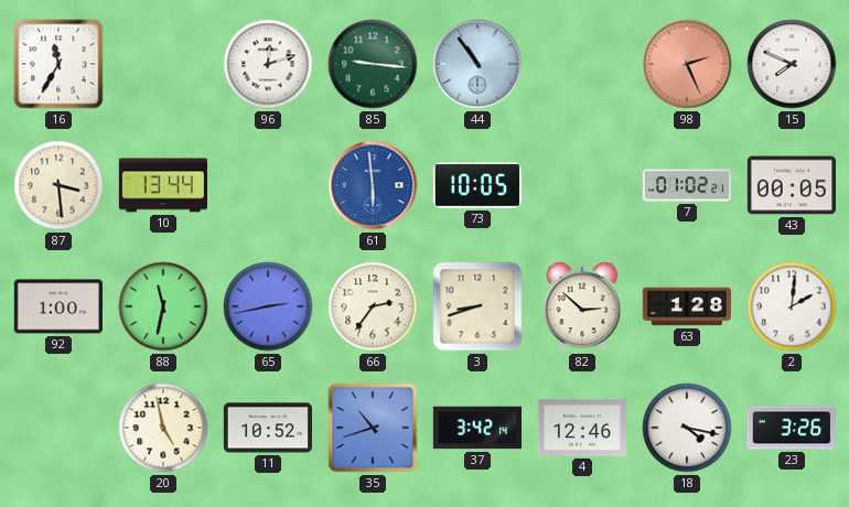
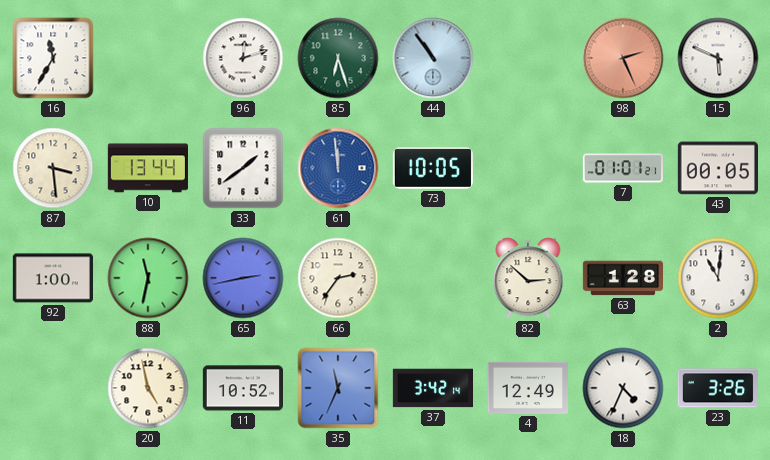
85: 9:16 -> 6:27 (338, 58)
15: 7:49 -> 5:49 (718, 58)
33: none -> 1:39 (243, 168)
61: 5:59 -> 11:59 (338, 168)
7: 01:02 -> 01:01 (622, 168)
3: 8:42 -> none (477, 306)
2: 2:01 -> 11:01 (718, 278)
35: 10:42 -> 11:34 (338, 388)
4: 12:46 -> 12:49 (527, 388)
18: 4:17 -> 4:34 (623, 388)
